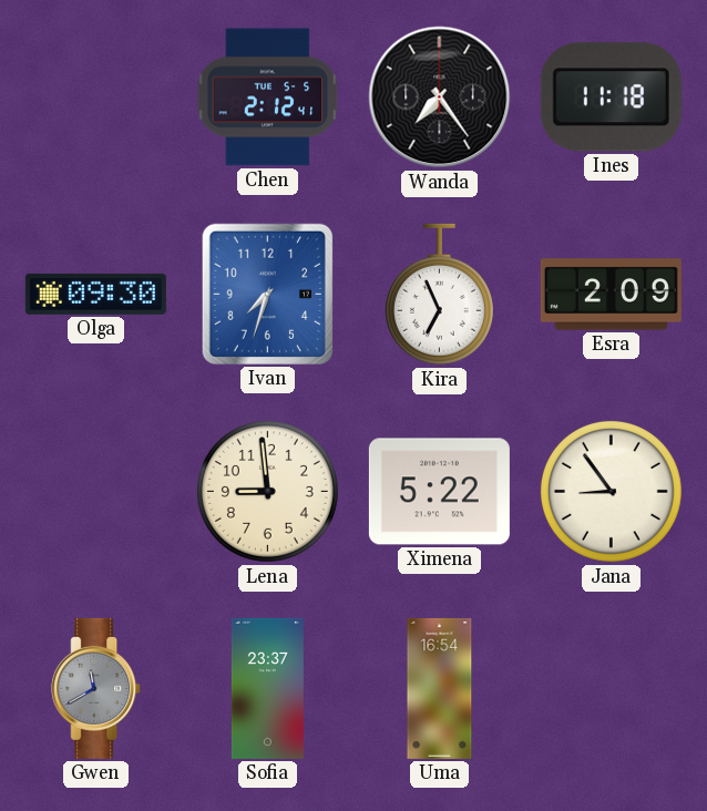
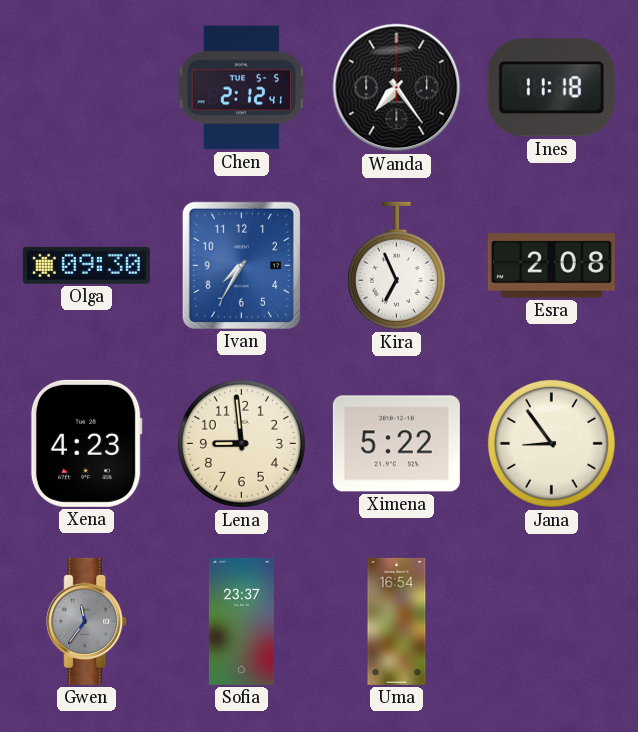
Ivan: 7:33 -> 7:35 (241, 265)
Esra: 2:09 -> 2:08 (551, 266)
Xena: none -> 4:23 (86, 443)
Gwen: 11:40 -> 11:36 (87, 621)
